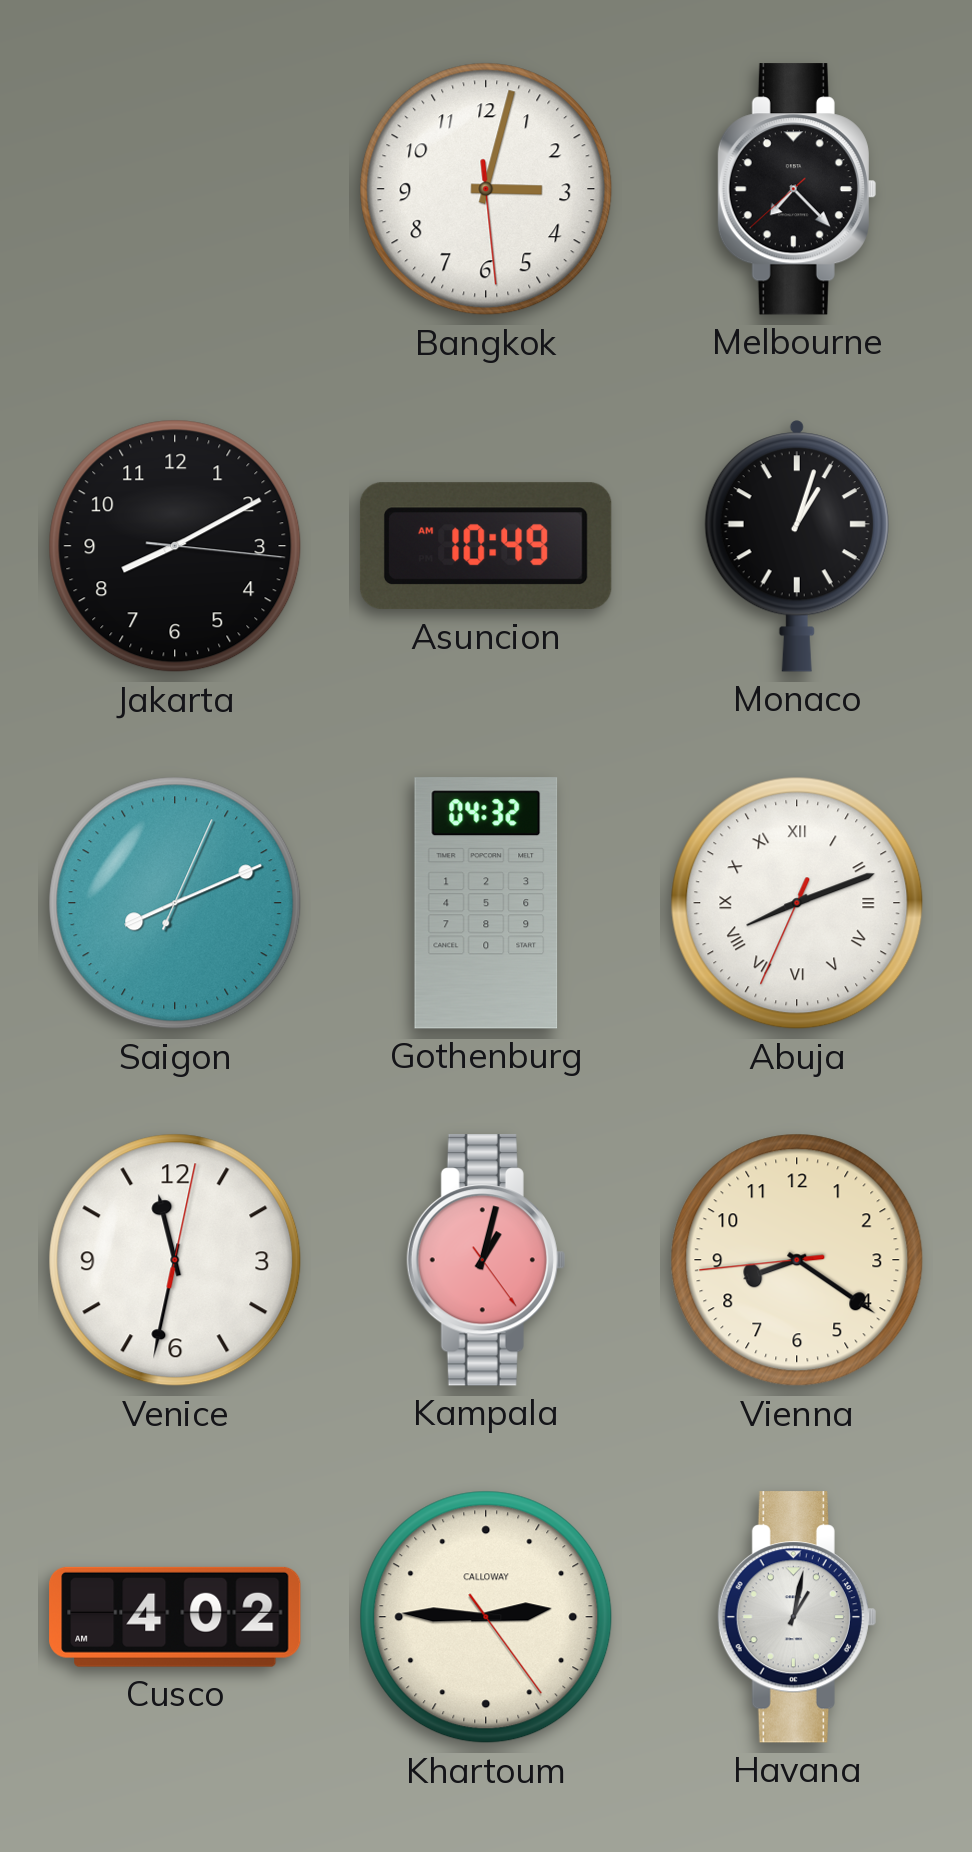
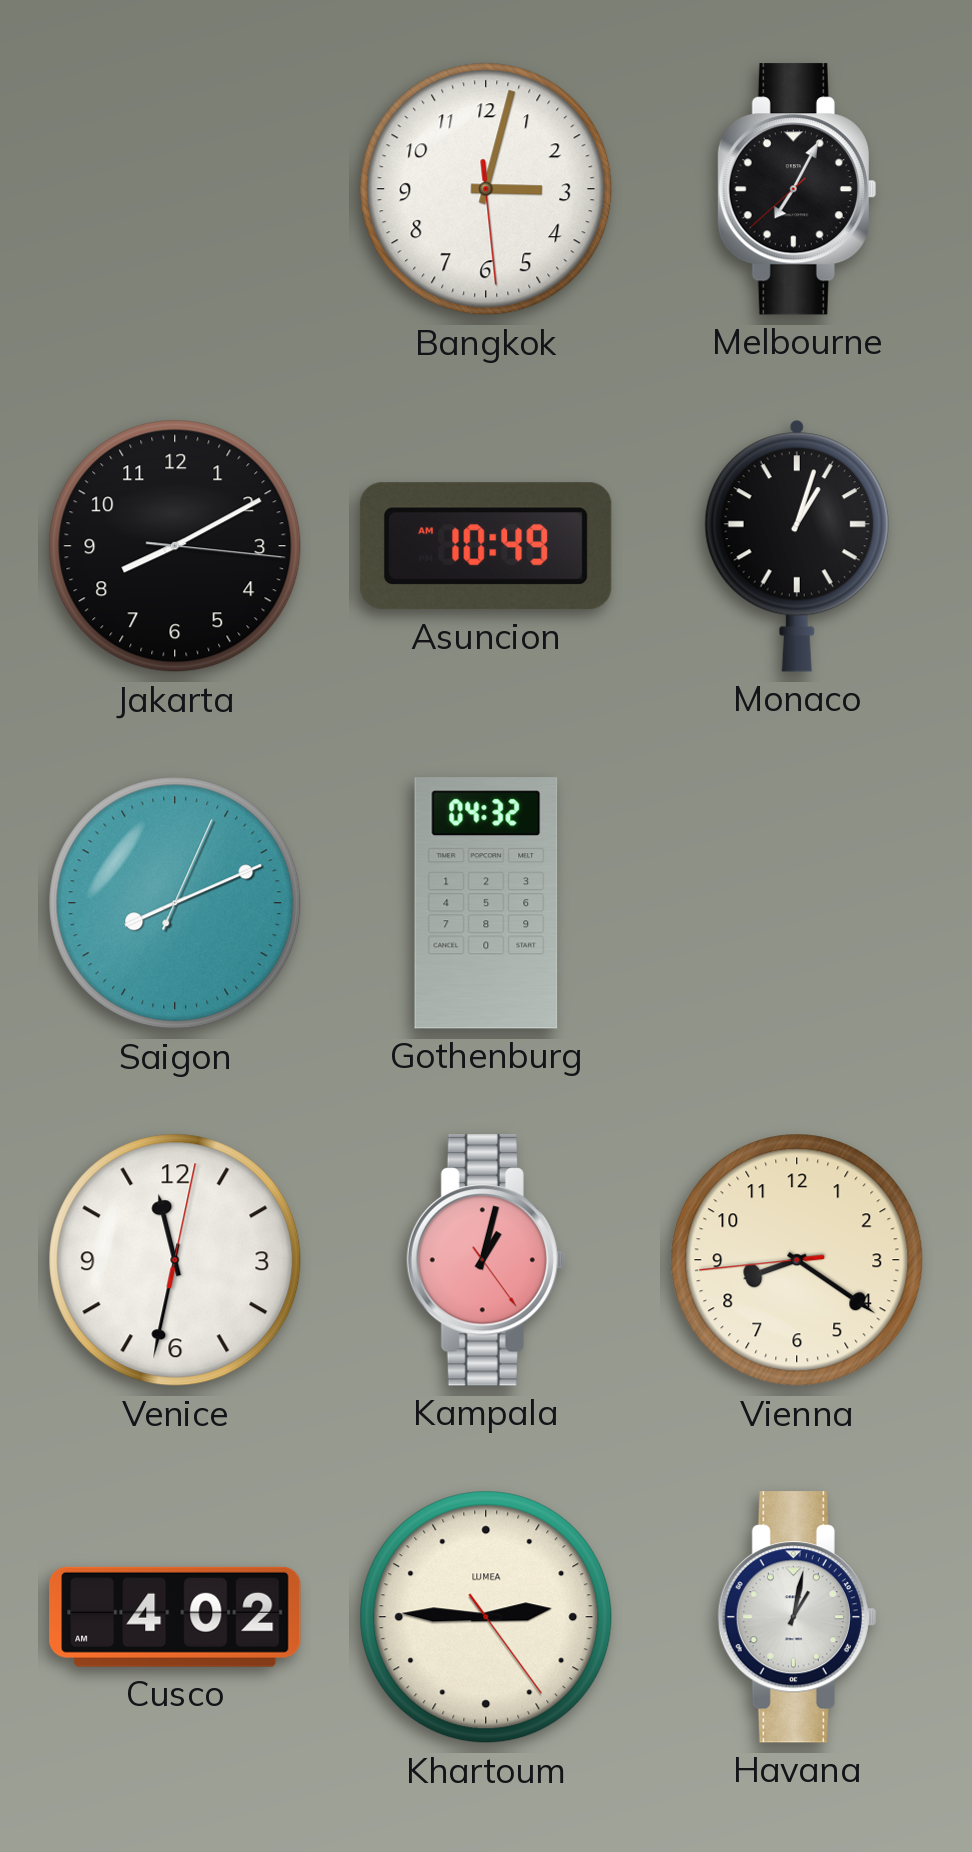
Melbourne: 7:22 -> 7:04 (797, 189)
Abuja: 8:11 -> none (797, 903)
Khartoum brand: CALLOWAY -> LUMEA (486, 1617)
